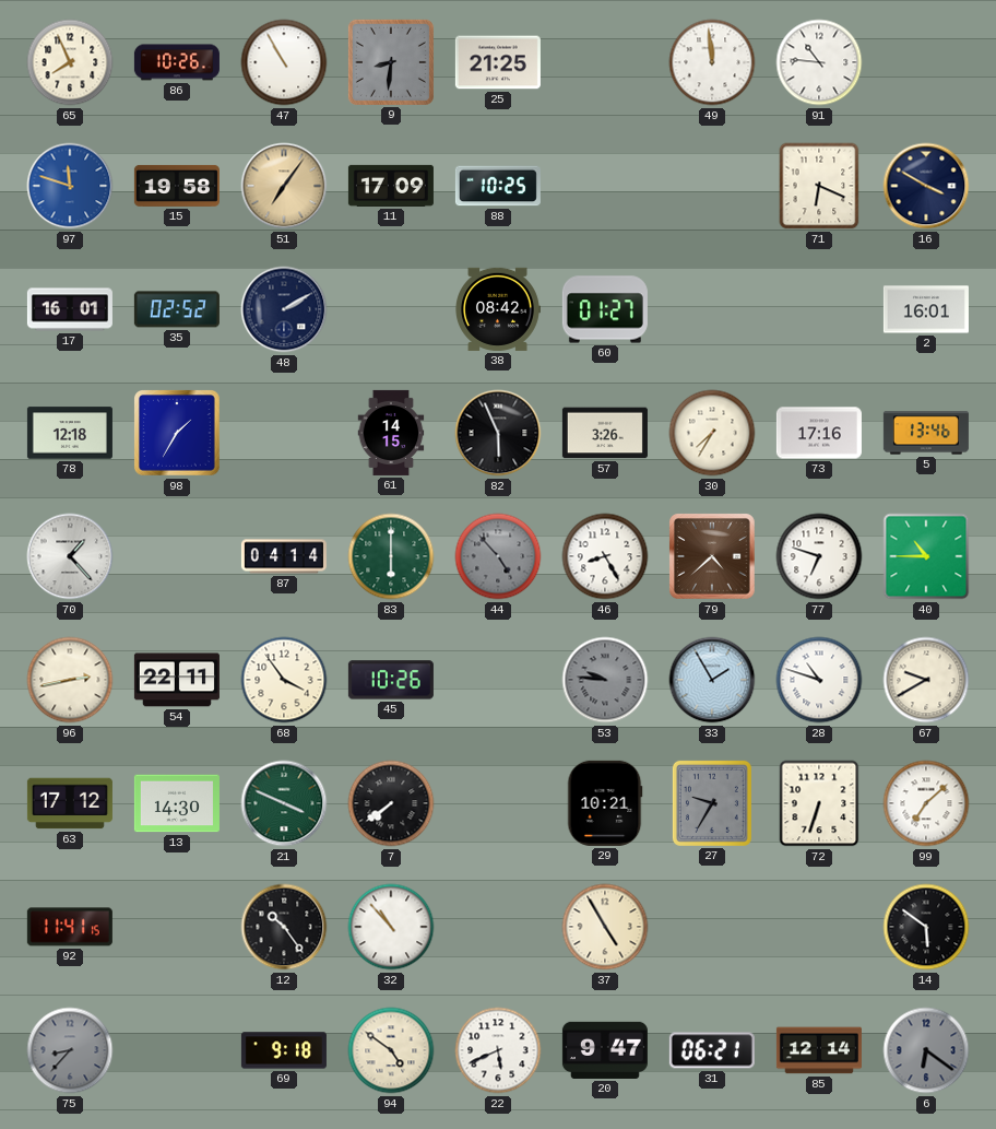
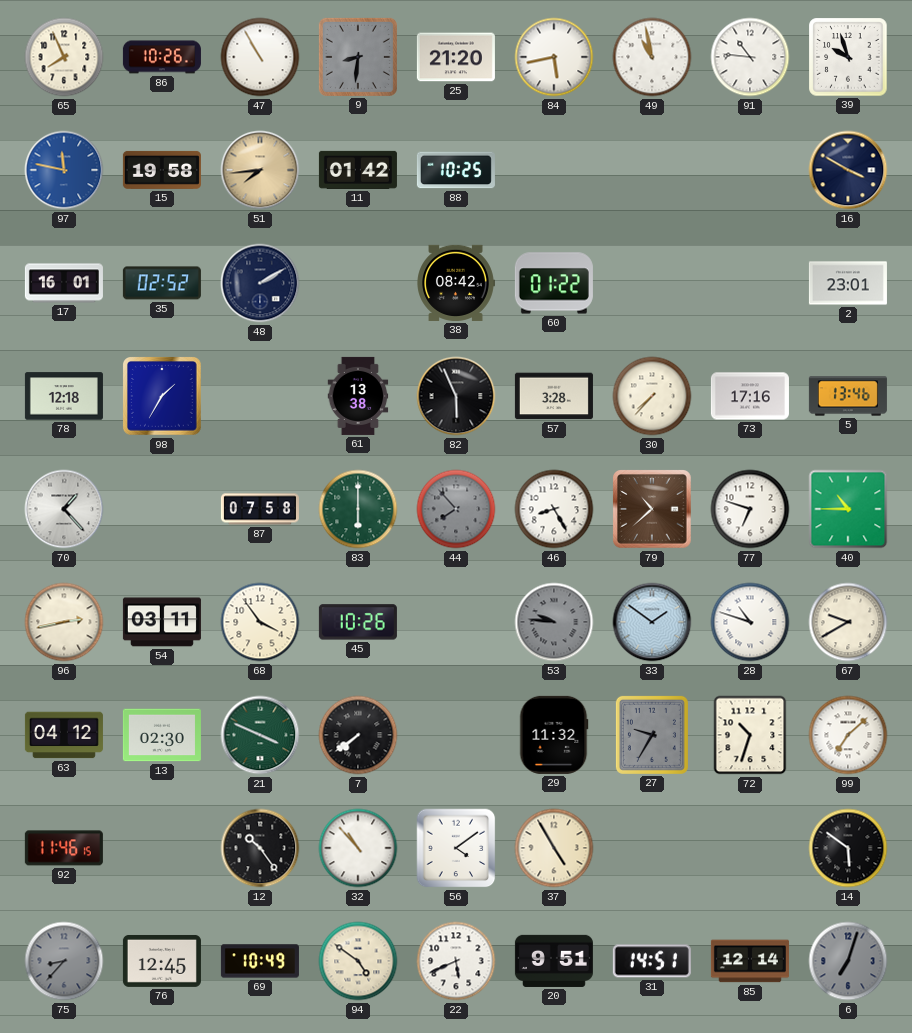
25: 21:25 -> 21:20 (456, 57)
84: none -> 5:43 (554, 57)
49: 11:59 -> 10:58 (652, 57)
39: none -> 9:57 (848, 57)
97: 11:48 -> 11:47 (64, 170)
51: 7:06 -> 7:44 (260, 170)
11: 17:09 -> 01:42 (358, 170)
71: 6:19 -> none (819, 186)
60: 01:27 -> 01:22 (554, 283)
2: 16:01 -> 23:01 (848, 283)
61: 14:15 -> 13:38 (358, 396)
57: 3:26 -> 3:28 (554, 396)
30: 7:35 -> 7:37 (652, 396)
87: 04:14 -> 07:58 (260, 509)
44: 4:53 -> 7:53 (456, 509)
79: 4:38 -> 10:38 (653, 510)
54: 22:11 -> 03:11 (162, 622)
33: 1:55 -> 1:51 (652, 622)
63: 17:12 -> 04:12 (64, 735)
13: 14:30 -> 02:30 (162, 735)
29: 10:21 -> 11:32 (554, 735)
72: 6:33 -> 10:33 (750, 735)
92: 11:41 -> 11:46 (64, 848)
56: none -> 4:09 (456, 848)
76: none -> 12:45 (162, 961)
69: 9:18 -> 10:49 (260, 961)
20: 9:47 -> 9:51 (554, 961)
31: 06:21 -> 14:51 (652, 961)
6: 6:21 -> 7:03 (848, 961)
